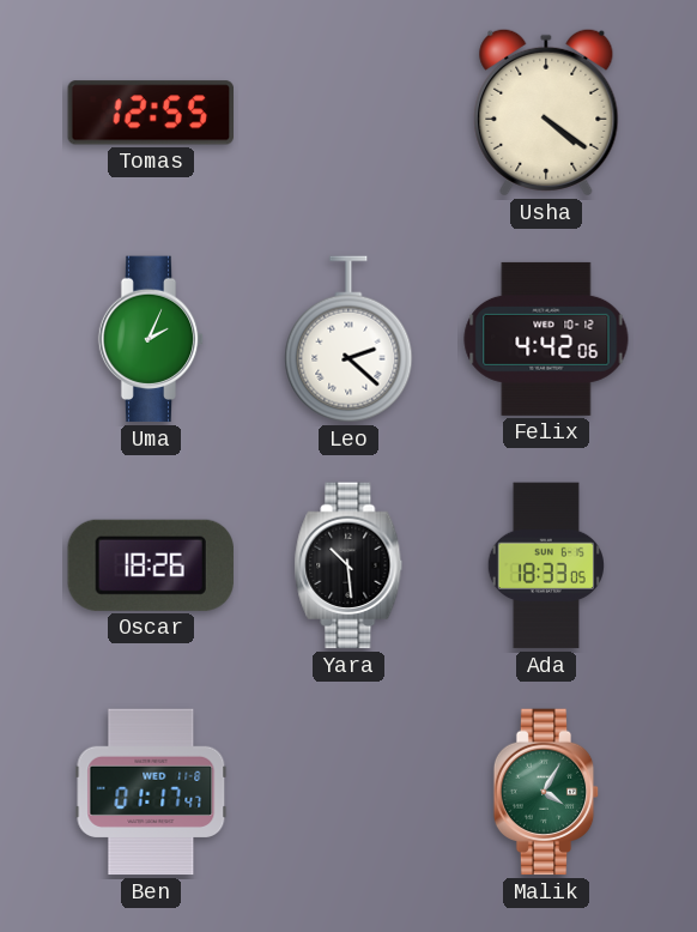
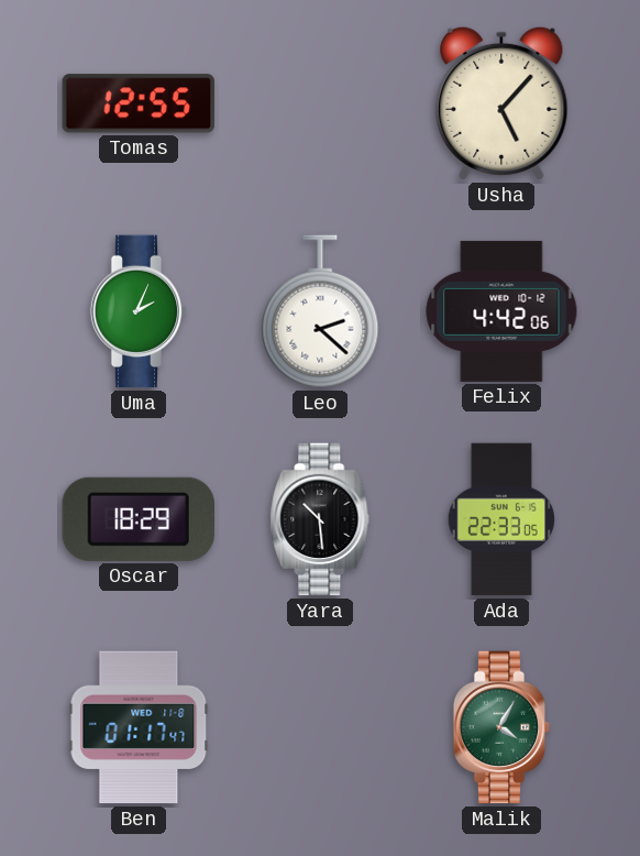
Usha: 4:21 -> 5:07 (501, 103)
Oscar: 18:26 -> 18:29 (139, 519)
Ada: 18:33 -> 22:33 (501, 519)
